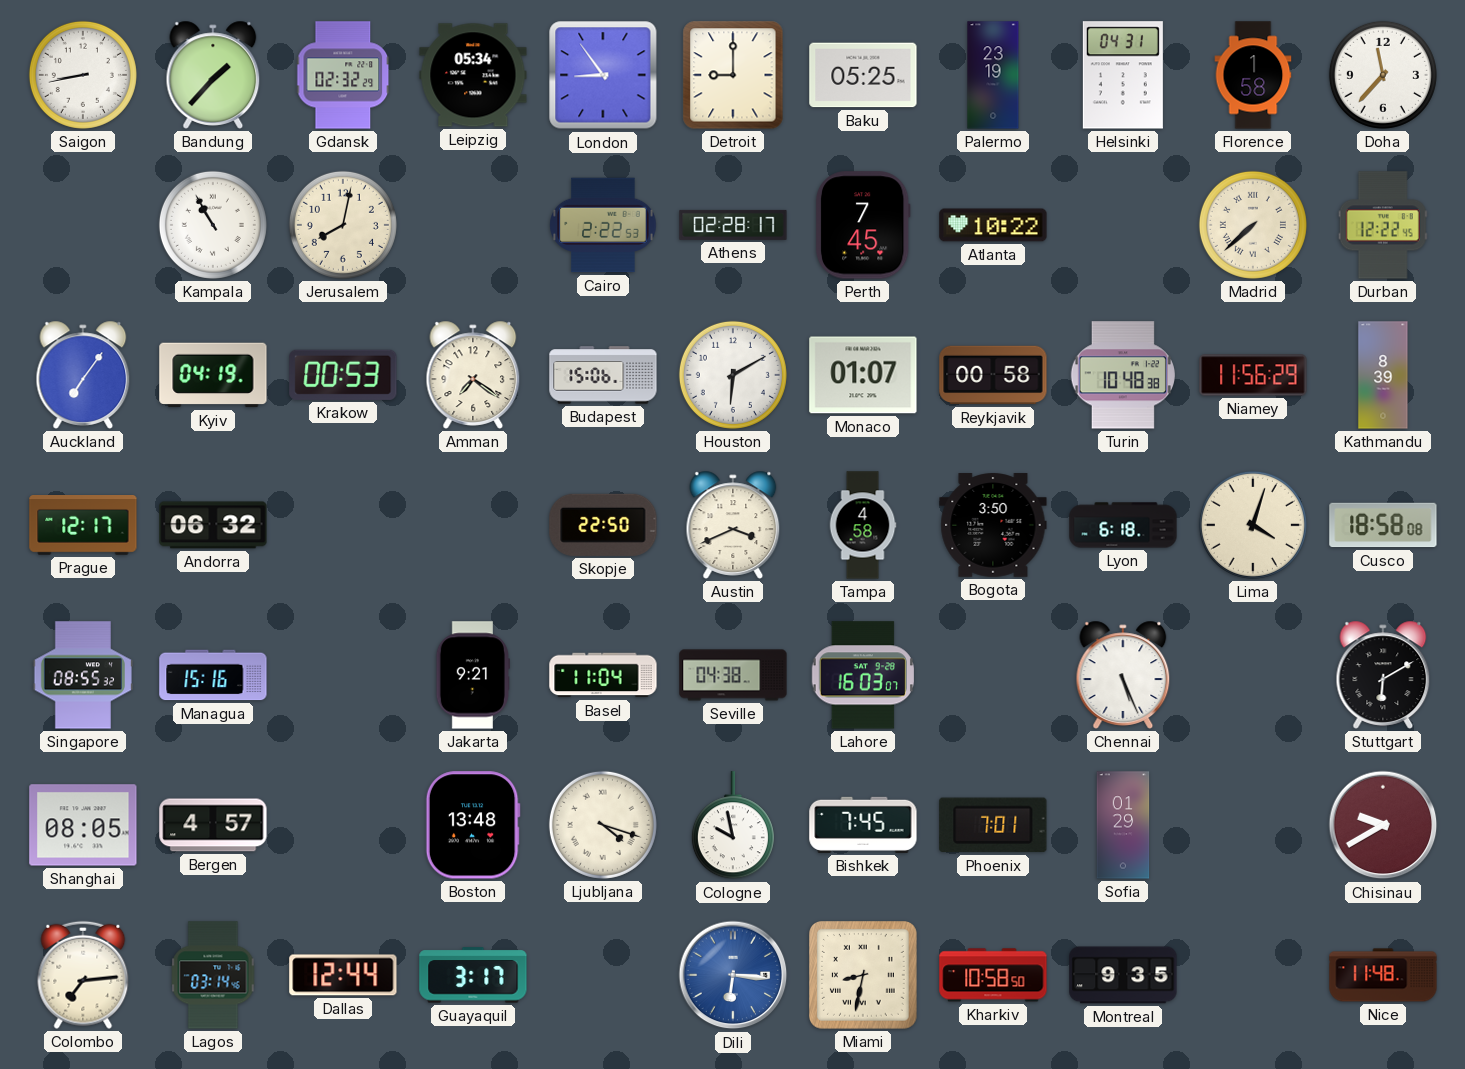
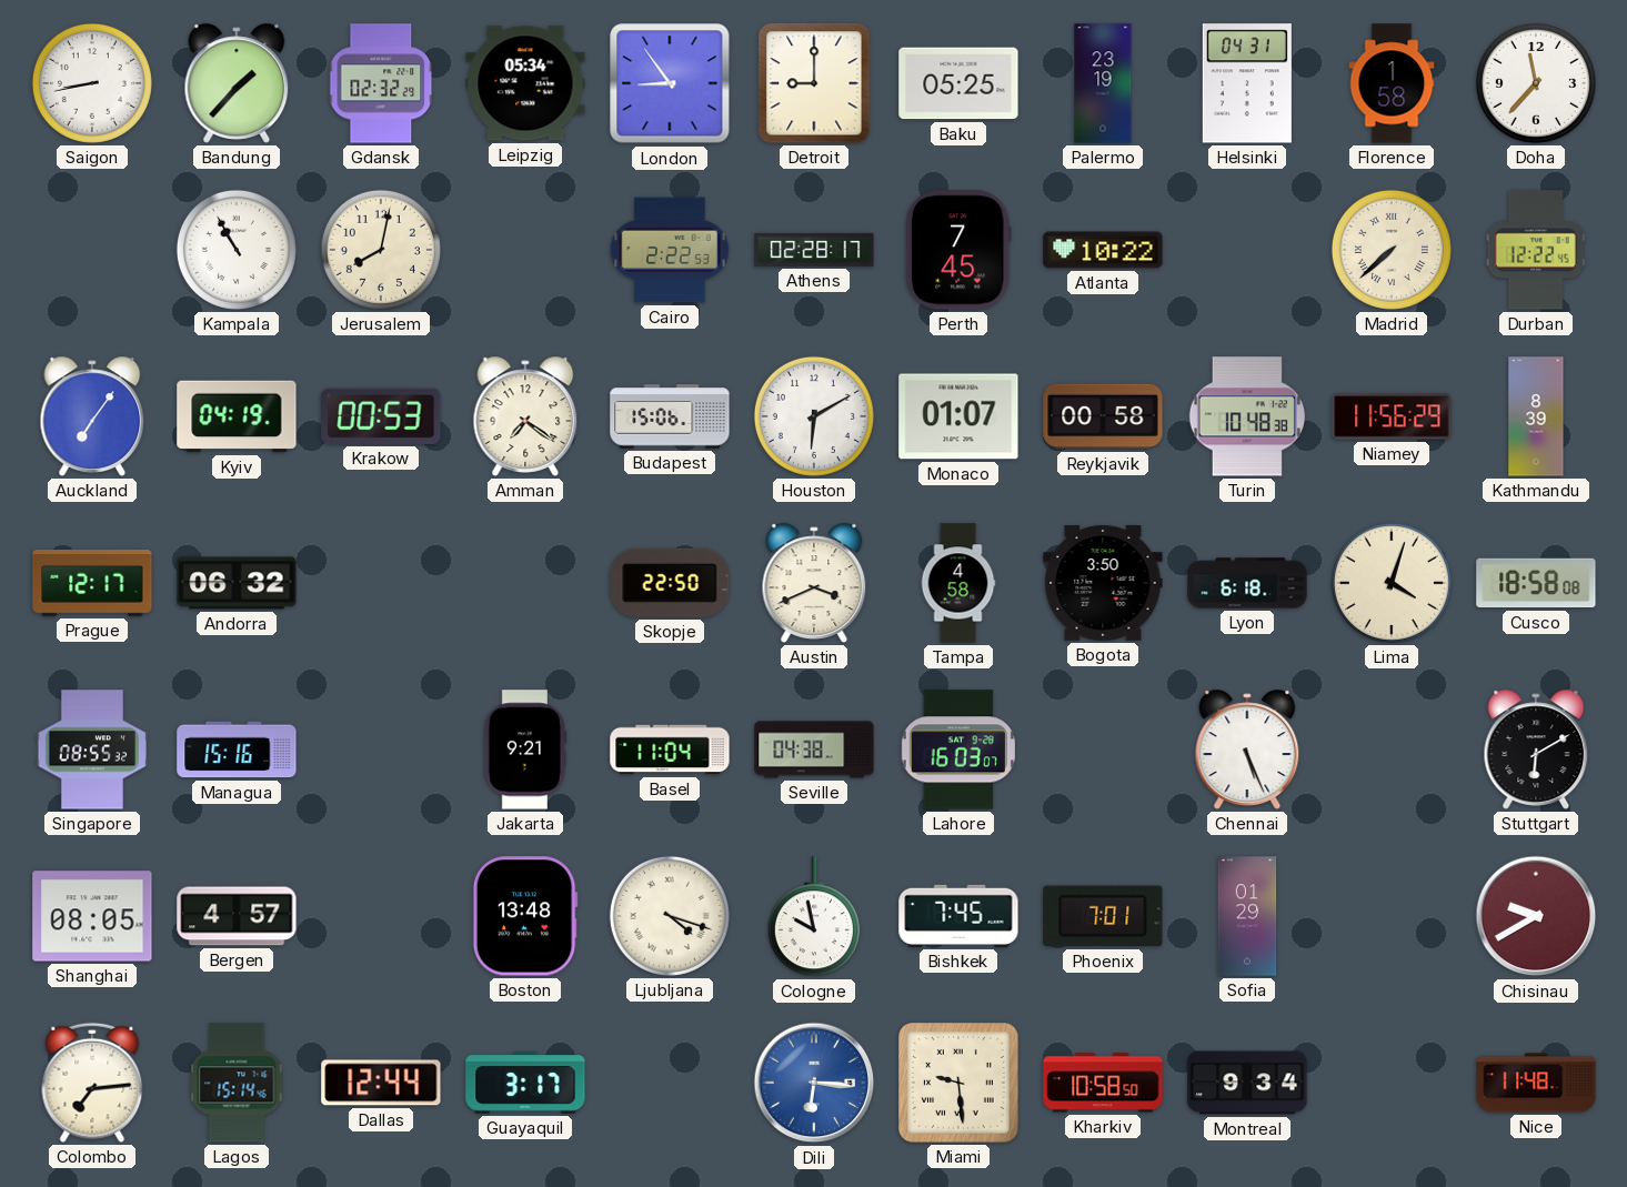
Lagos: 03:14 -> 15:14 (237, 1083)
Miami: 8:32 -> 9:29 (960, 1084)
Montreal: 9:35 -> 9:34 (1247, 1083)
